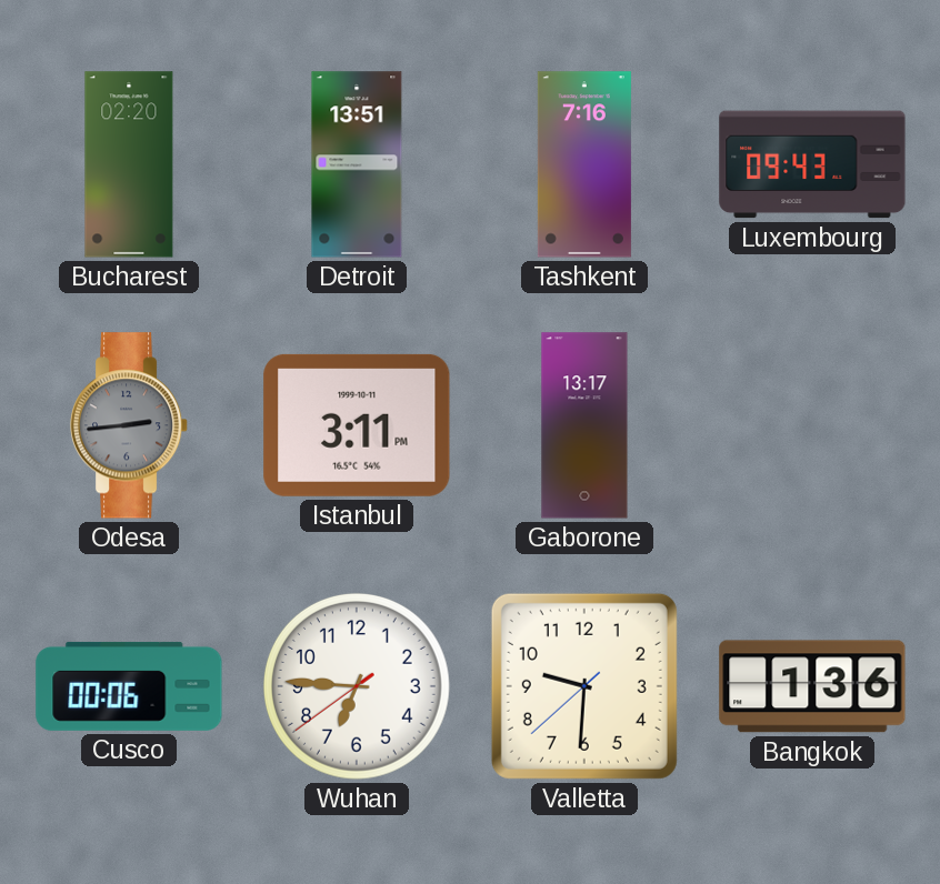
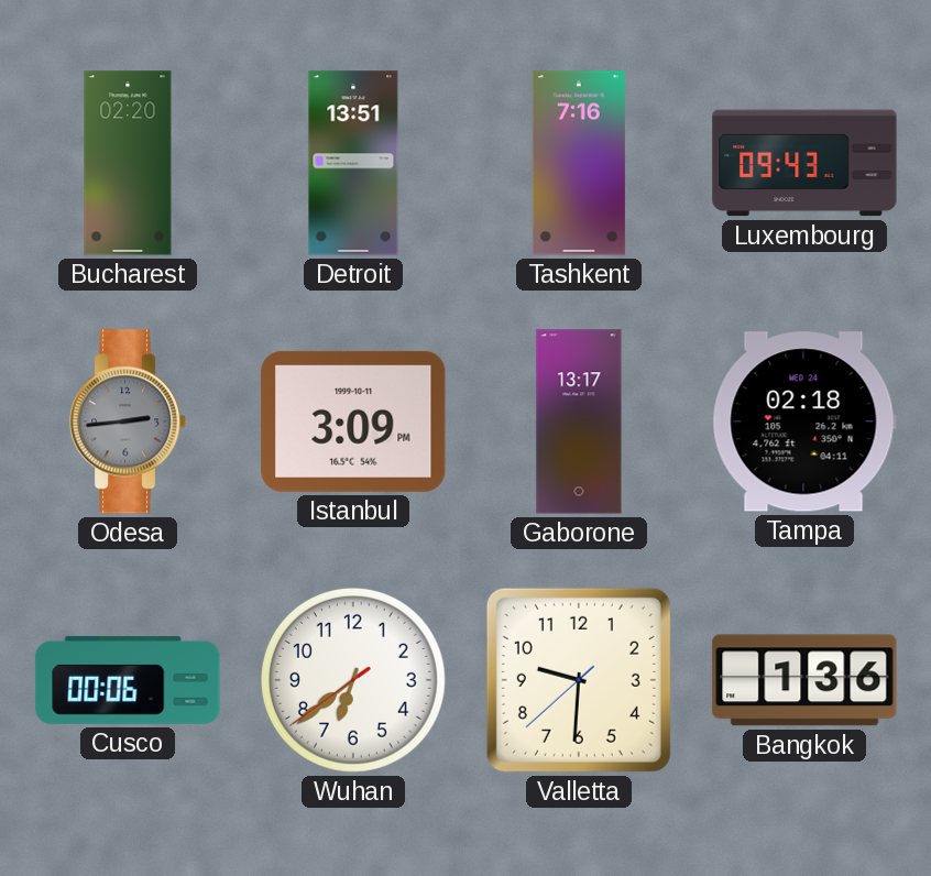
Istanbul: 3:11 -> 3:09 (353, 421)
Tampa: none -> 02:18 (804, 421)
Wuhan: 6:45 -> 6:38 (353, 680)
